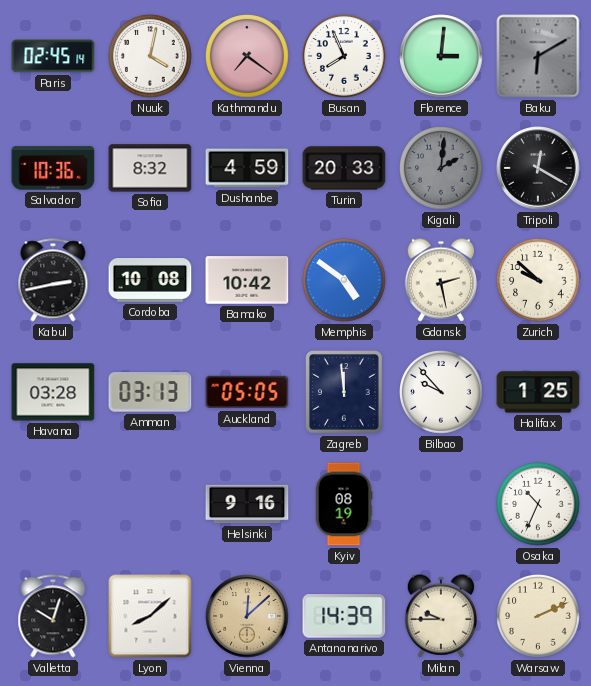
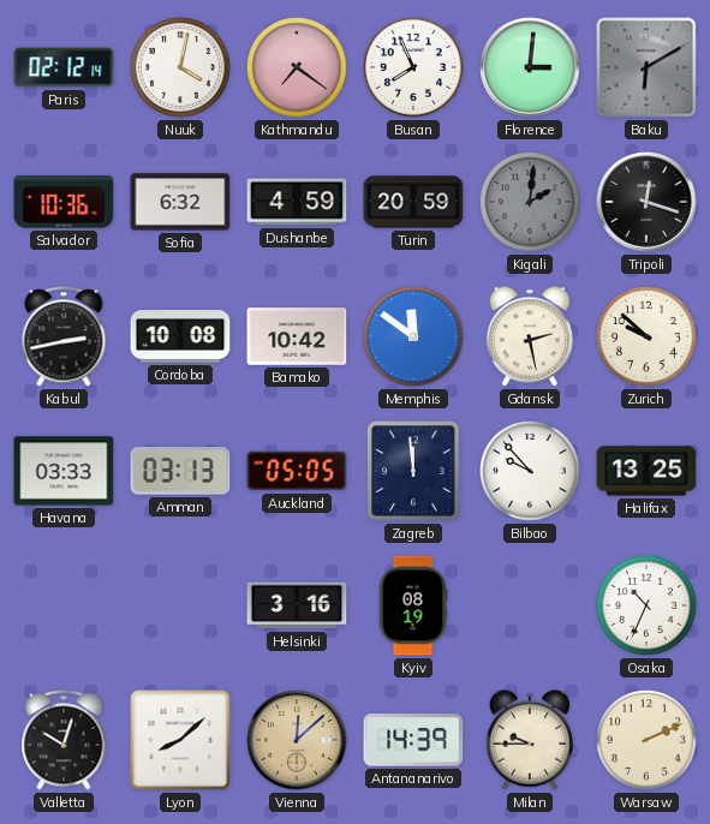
Paris: 02:45 -> 02:12 (64, 67)
Sofia: 8:32 -> 6:32 (180, 202)
Turin: 20:33 -> 20:59 (413, 202)
Tripoli: 12:20 -> 12:18 (646, 202)
Memphis: 4:51 -> 11:51 (414, 338)
Havana: 03:28 -> 03:33 (64, 471)
Halifax: 1:25 -> 13:25 (646, 471)
Helsinki: 9:16 -> 3:16 (297, 605)
